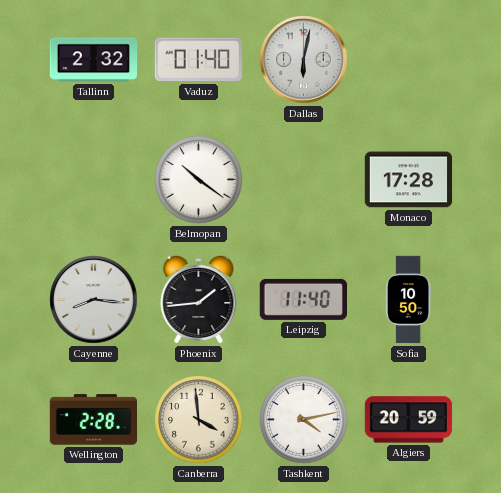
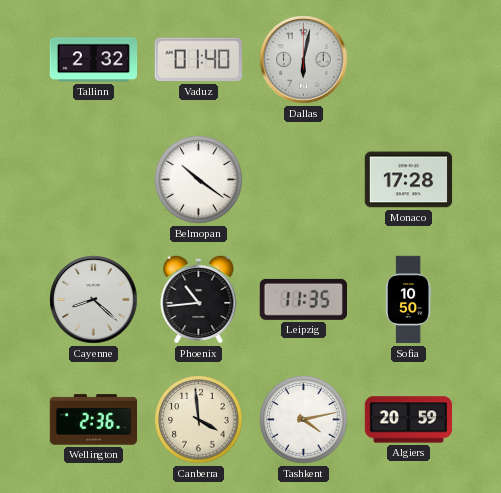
Cayenne: 8:16 -> 8:22 (94, 300)
Phoenix: 1:44 -> 10:44 (199, 299)
Leipzig: 11:40 -> 11:35 (303, 299)
Wellington: 2:28 -> 2:36 (94, 420)
